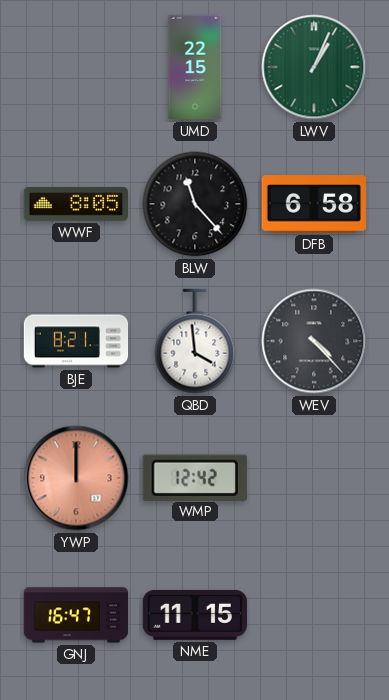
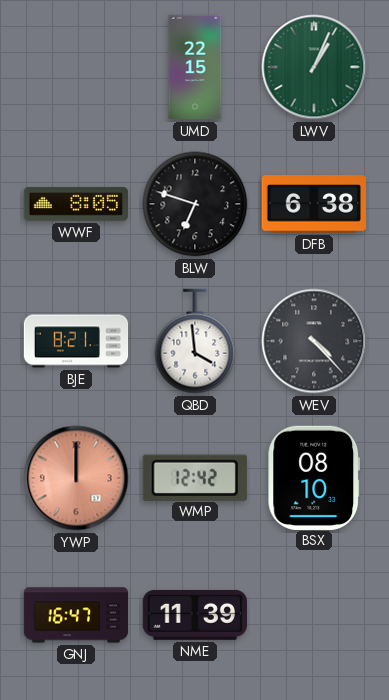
BLW: 11:23 -> 6:48 (195, 204)
DFB: 6:58 -> 6:38 (314, 204)
BSX: none -> 08:10 (314, 477)
NME: 11:15 -> 11:39 (194, 615)
